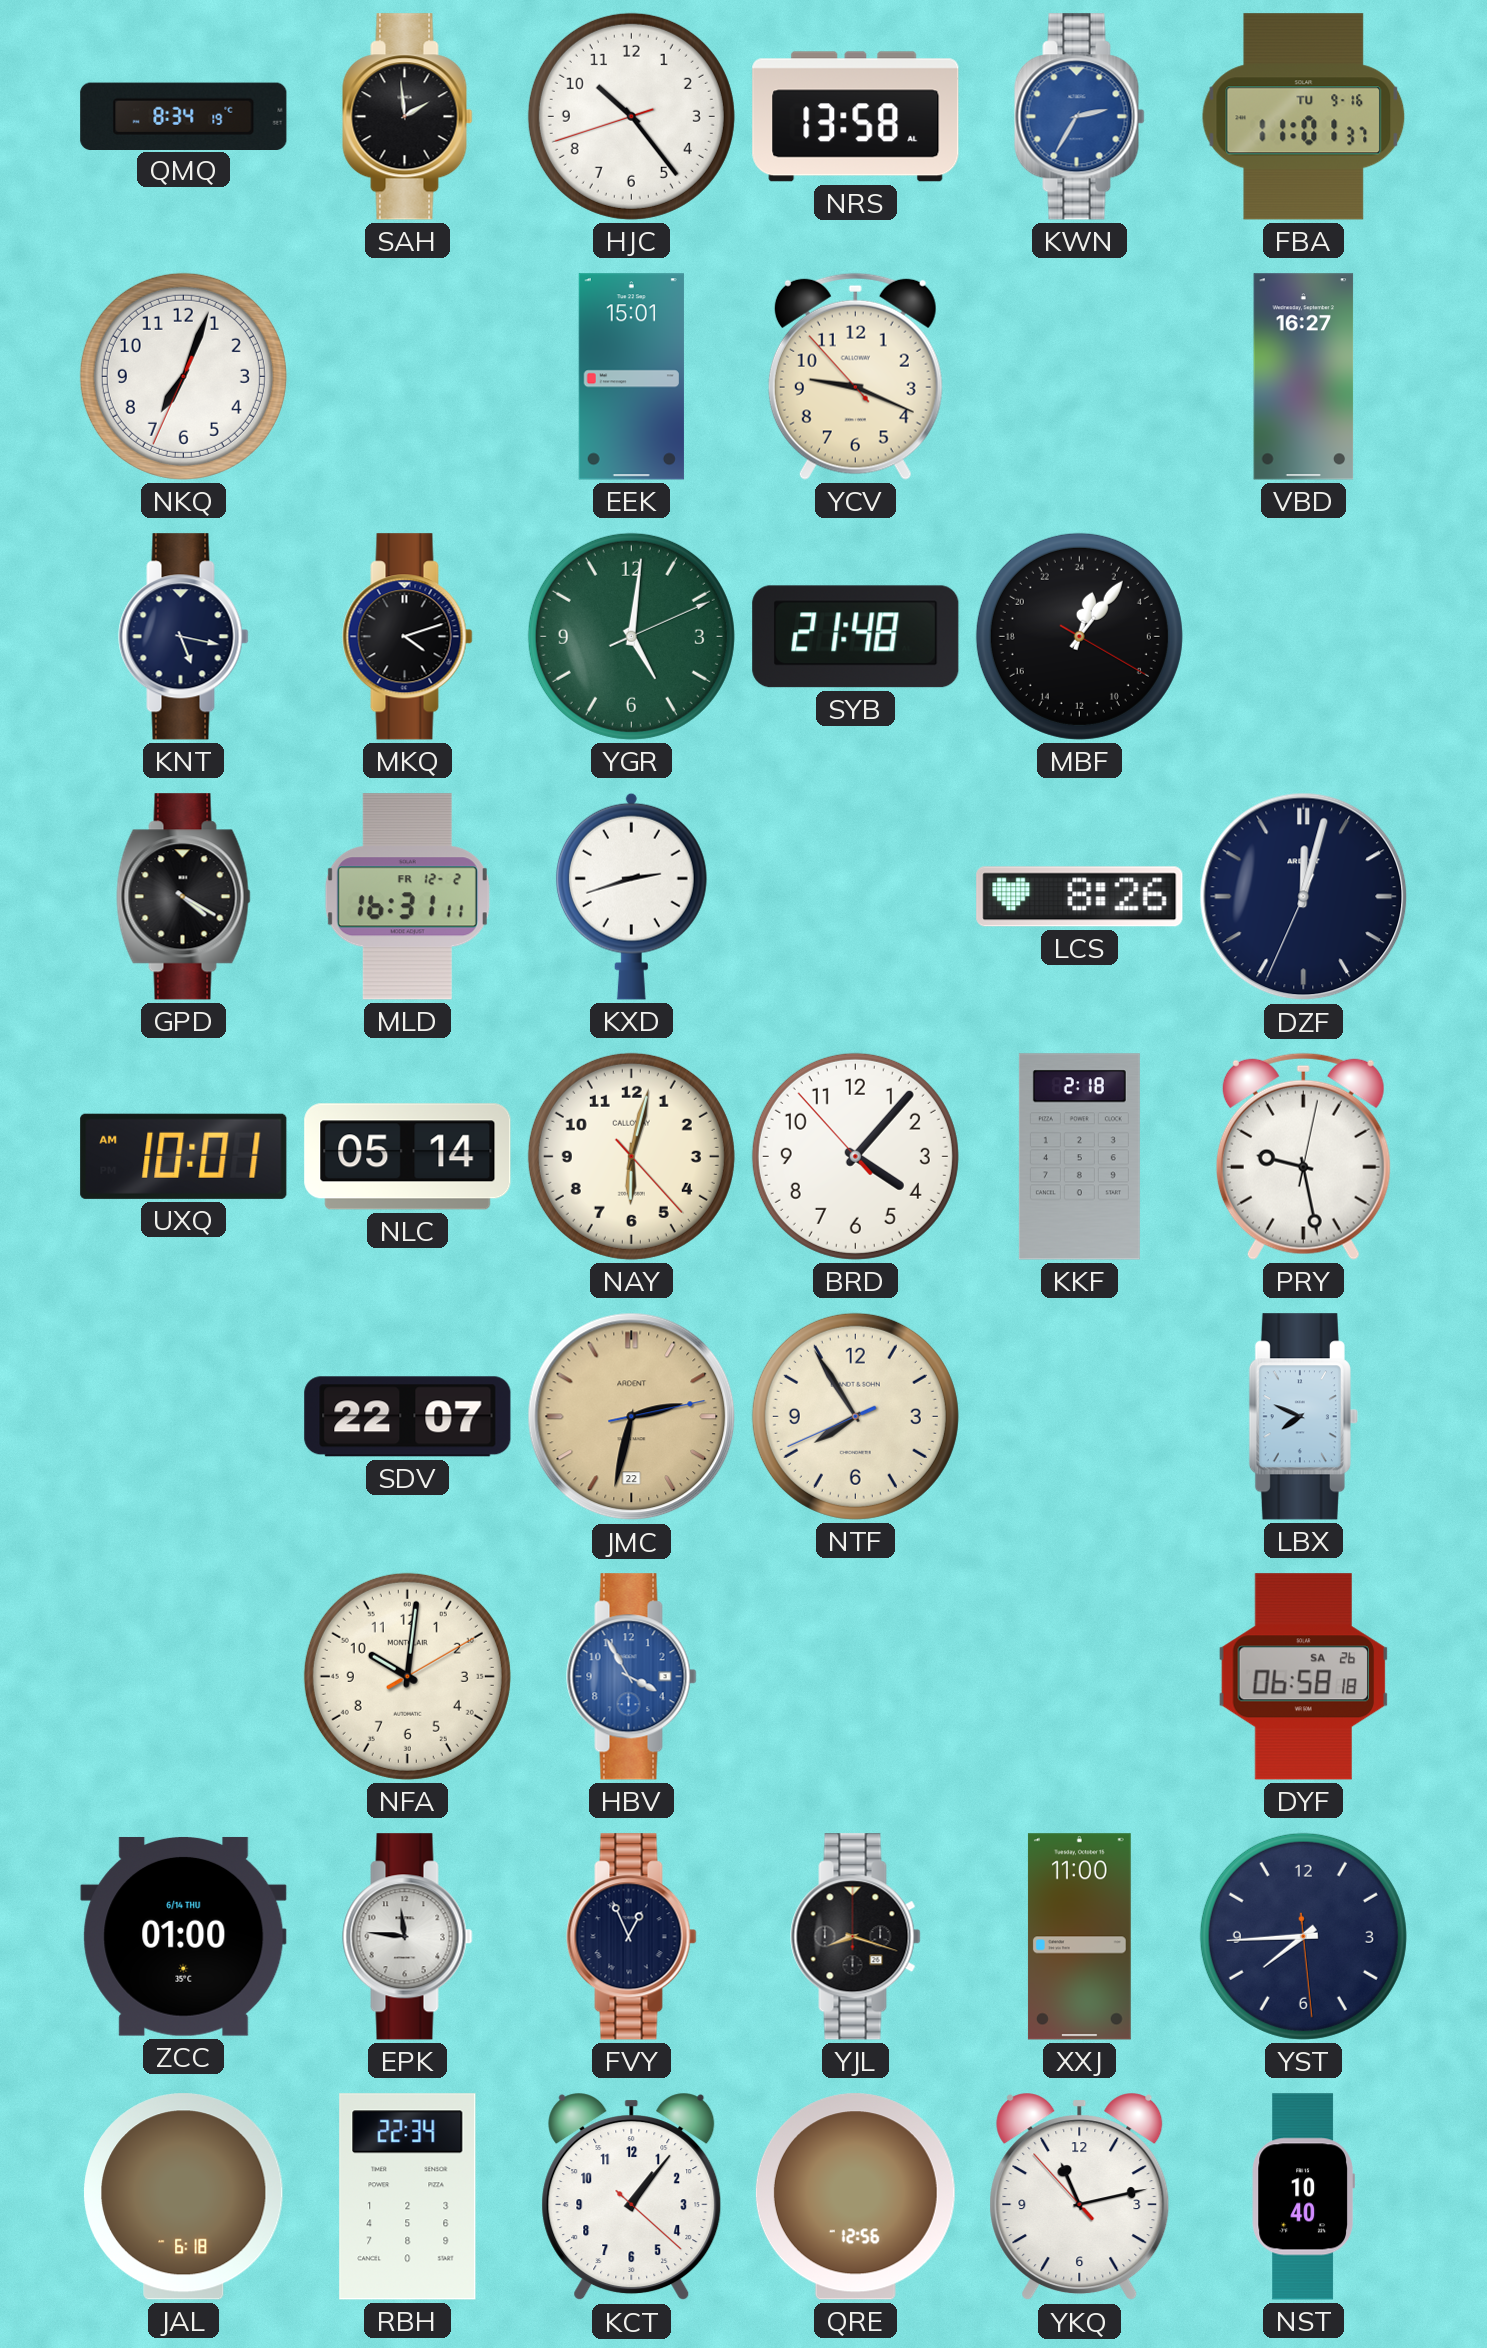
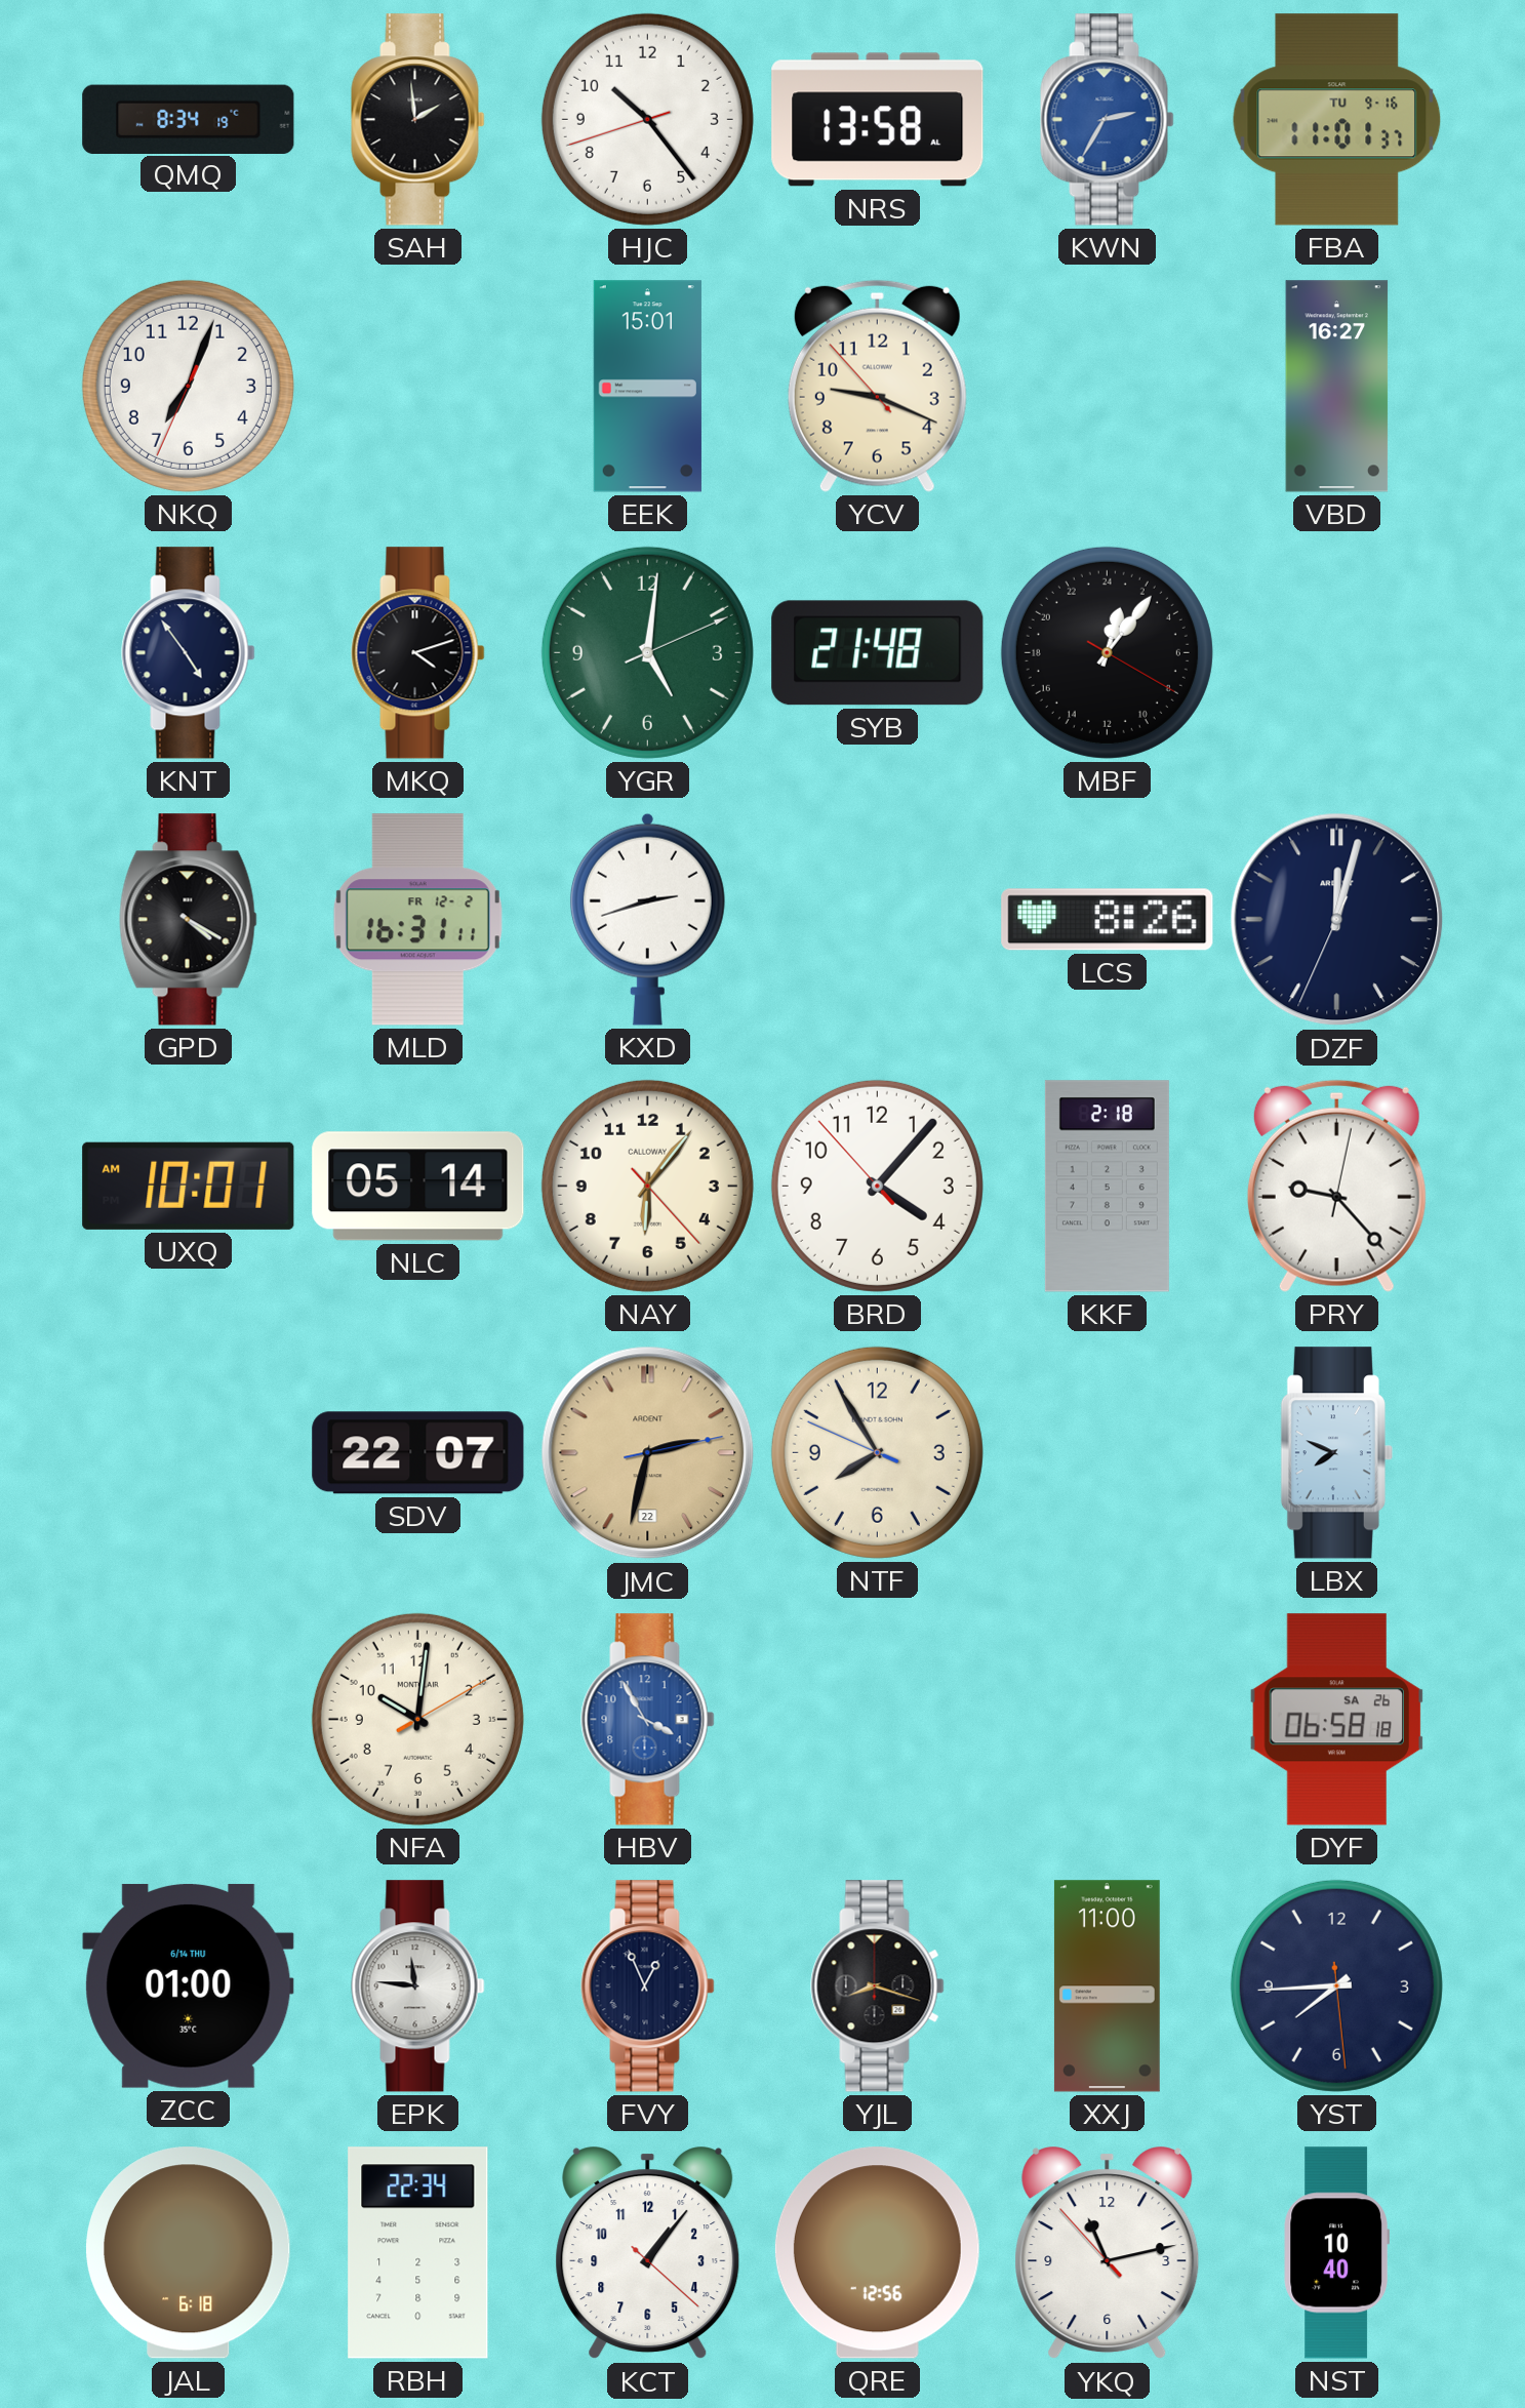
KNT: 5:17 -> 4:54 (189, 653)
NAY: 6:02 -> 6:06 (647, 1186)
PRY: 9:28 -> 9:23 (1336, 1186)
NTF: 7:54:41 -> 7:54:49 (877, 1452)
